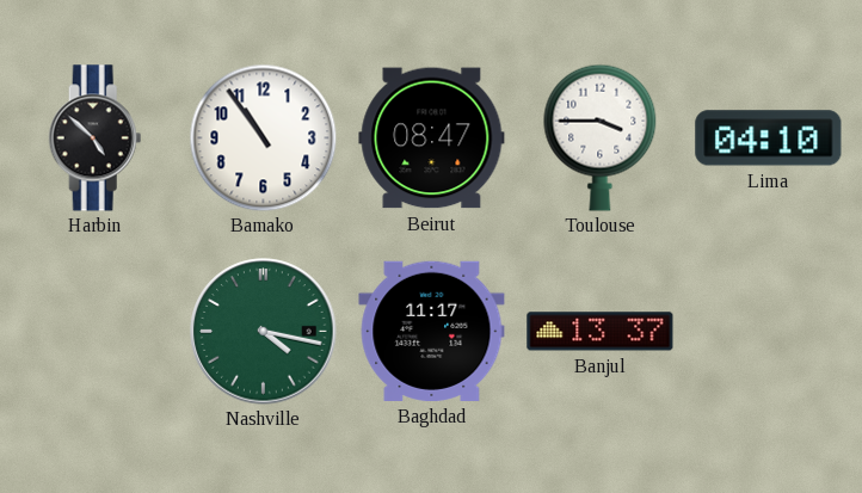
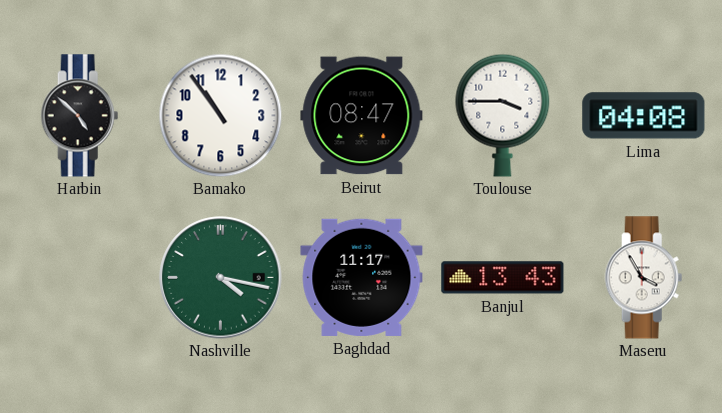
Lima: 04:10 -> 04:08 (644, 116)
Banjul: 13:37 -> 13:43 (503, 278)
Maseru: none -> 3:55 (644, 278)
